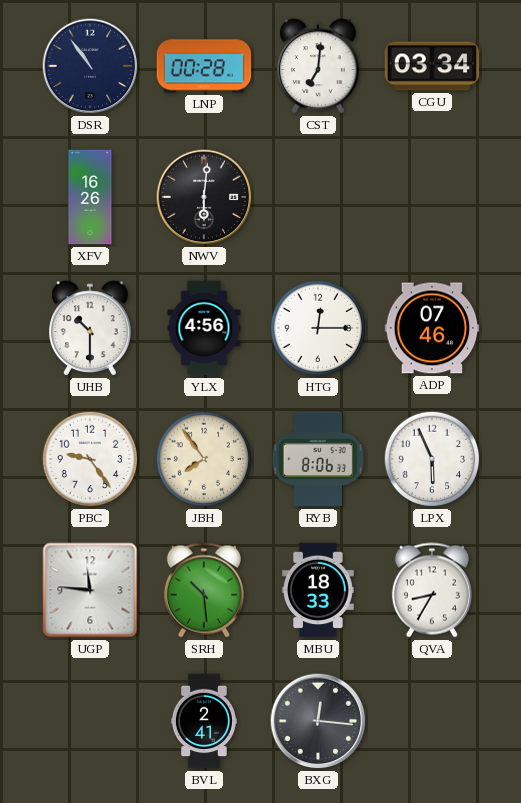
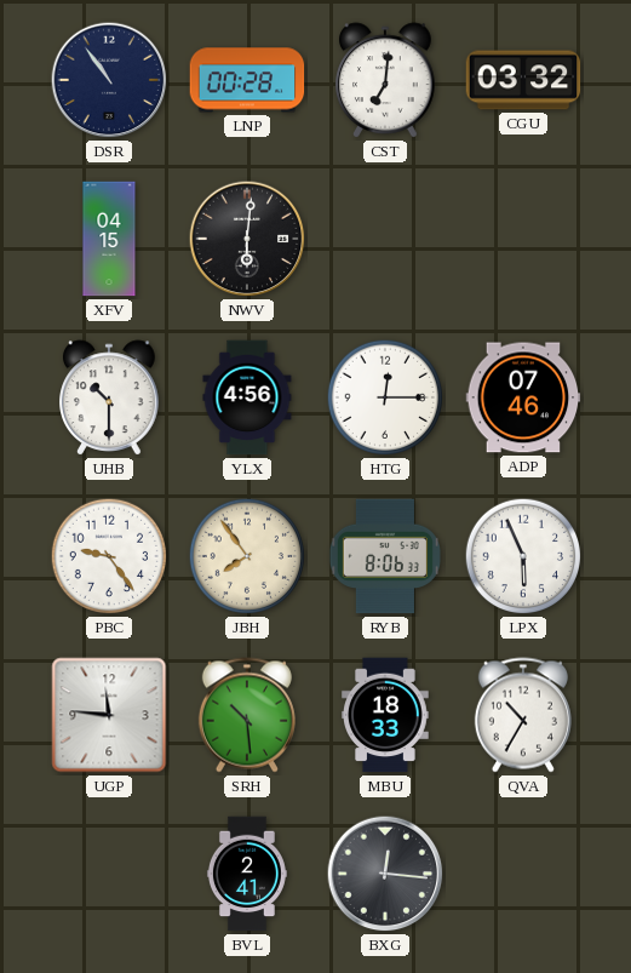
CGU: 03:34 -> 03:32 (523, 80)
XFV: 16:26 -> 04:15 (109, 239)
QVA: 8:35 -> 10:35 (523, 715)
